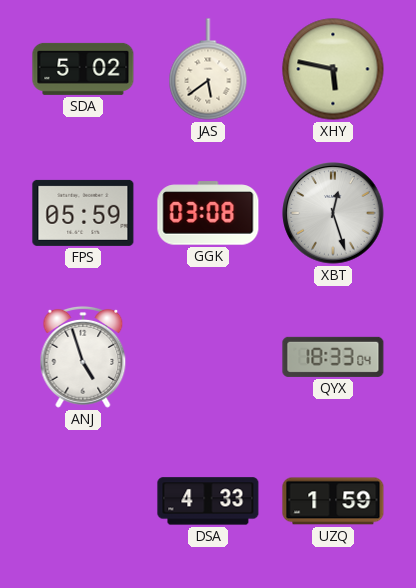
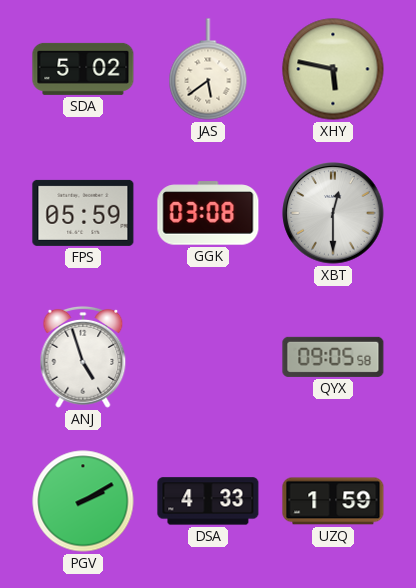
XBT: 12:27 -> 12:30 (333, 213)
QYX: 18:33 -> 09:05 (333, 357)
PGV: none -> 2:10 (83, 501)
